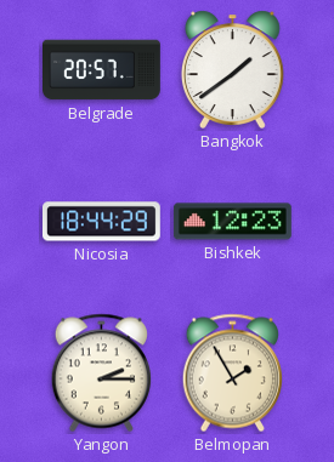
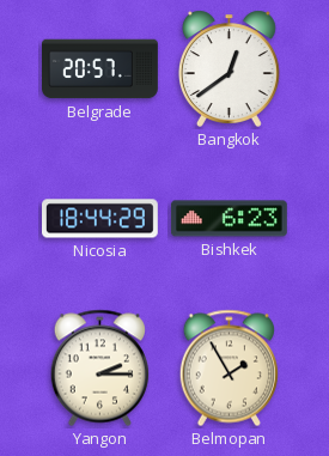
Bangkok: 1:39 -> 12:39 (229, 68)
Bishkek: 12:23 -> 6:23 (229, 219)
